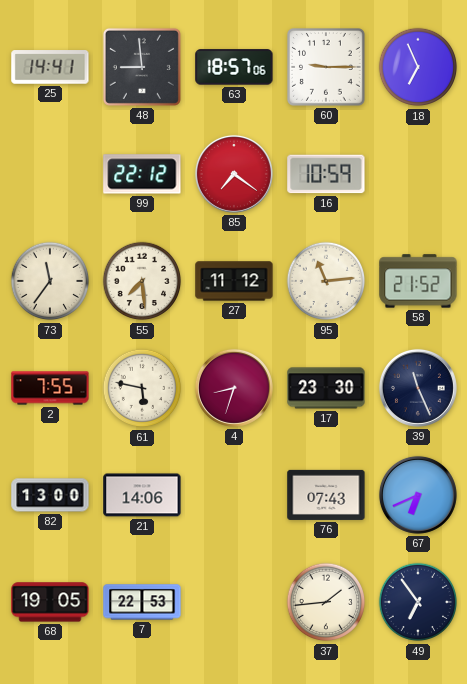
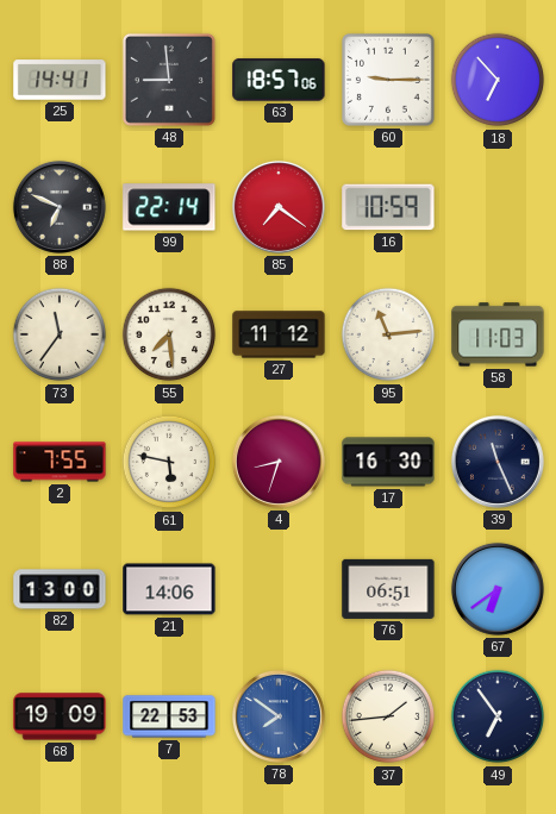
18: 6:56 -> 6:53 (498, 80)
88: none -> 6:49 (60, 207)
99: 22:12 -> 22:14 (169, 207)
58: 21:52 -> 11:03 (498, 334)
17: 23:30 -> 16:30 (388, 462)
76: 07:43 -> 06:51 (388, 589)
67: 6:41 -> 6:39 (498, 589)
68: 19:05 -> 19:09 (60, 716)
78: none -> 7:51 (279, 716)
